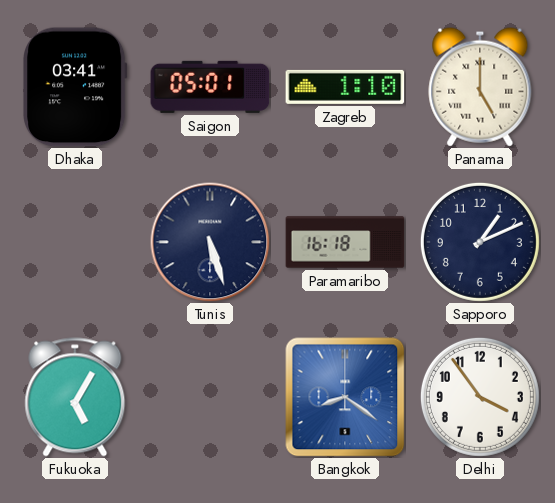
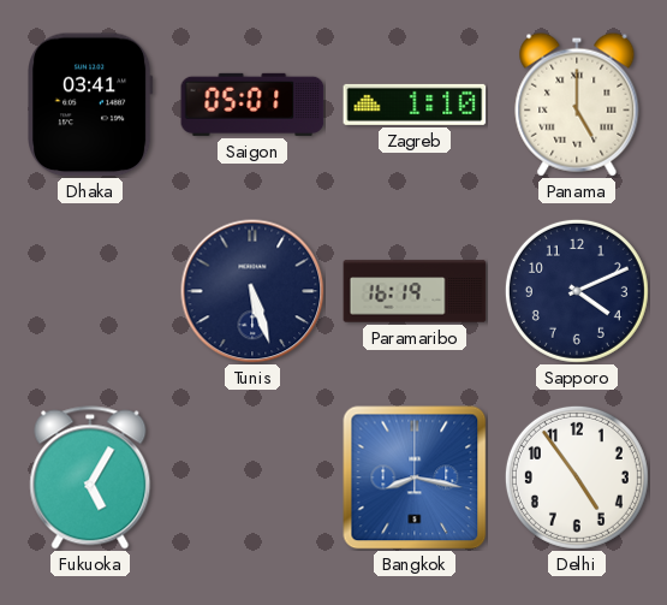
Paramaribo: 16:18 -> 16:19 (415, 291)
Sapporo: 1:11 -> 4:11 (577, 291)
Bangkok: 8:21 -> 8:17 (415, 478)
Delhi: 3:54 -> 4:54 (577, 478)
